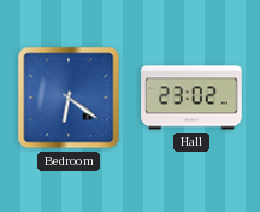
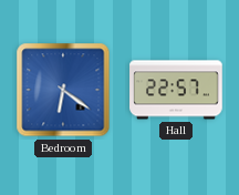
Hall: 23:02 -> 22:57 (176, 90)
